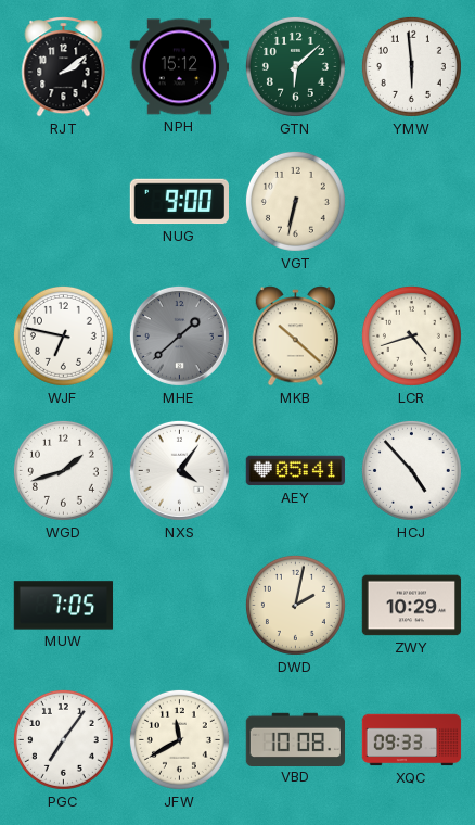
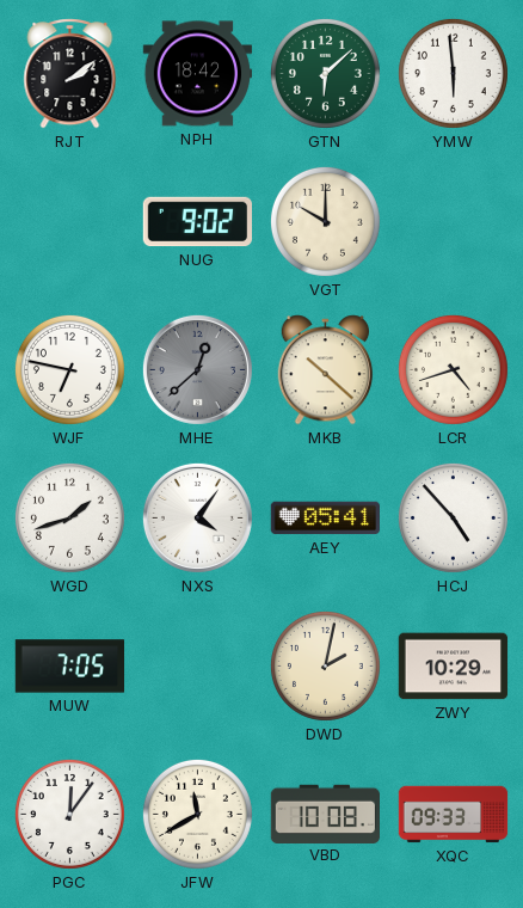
NPH: 15:12 -> 18:42 (198, 74)
NUG: 9:00 -> 9:02 (197, 222)
VGT: 6:32 -> 10:00 (325, 221)
MHE: 1:38 -> 12:38 (197, 369)
PGC: 7:06 -> 12:06 (69, 814)
